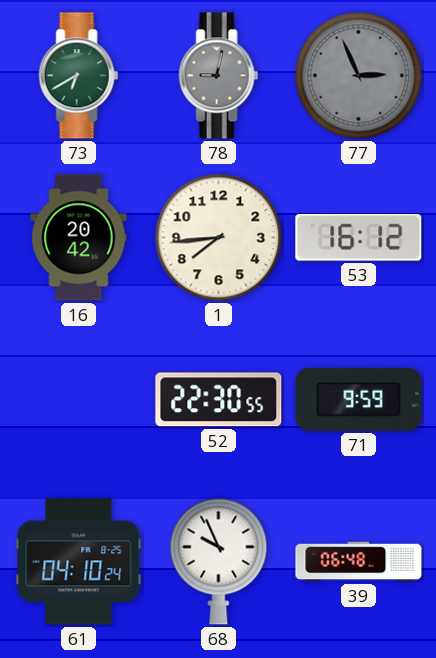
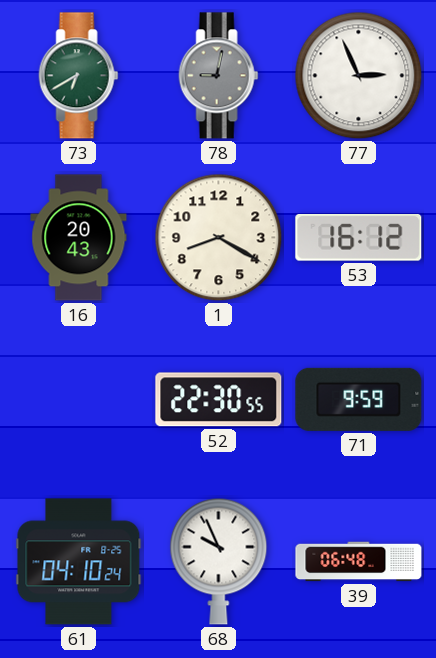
77 dial: grey -> white (359, 76)
16: 20:42 -> 20:43 (79, 238)
1: 7:44 -> 8:20 (219, 238)
